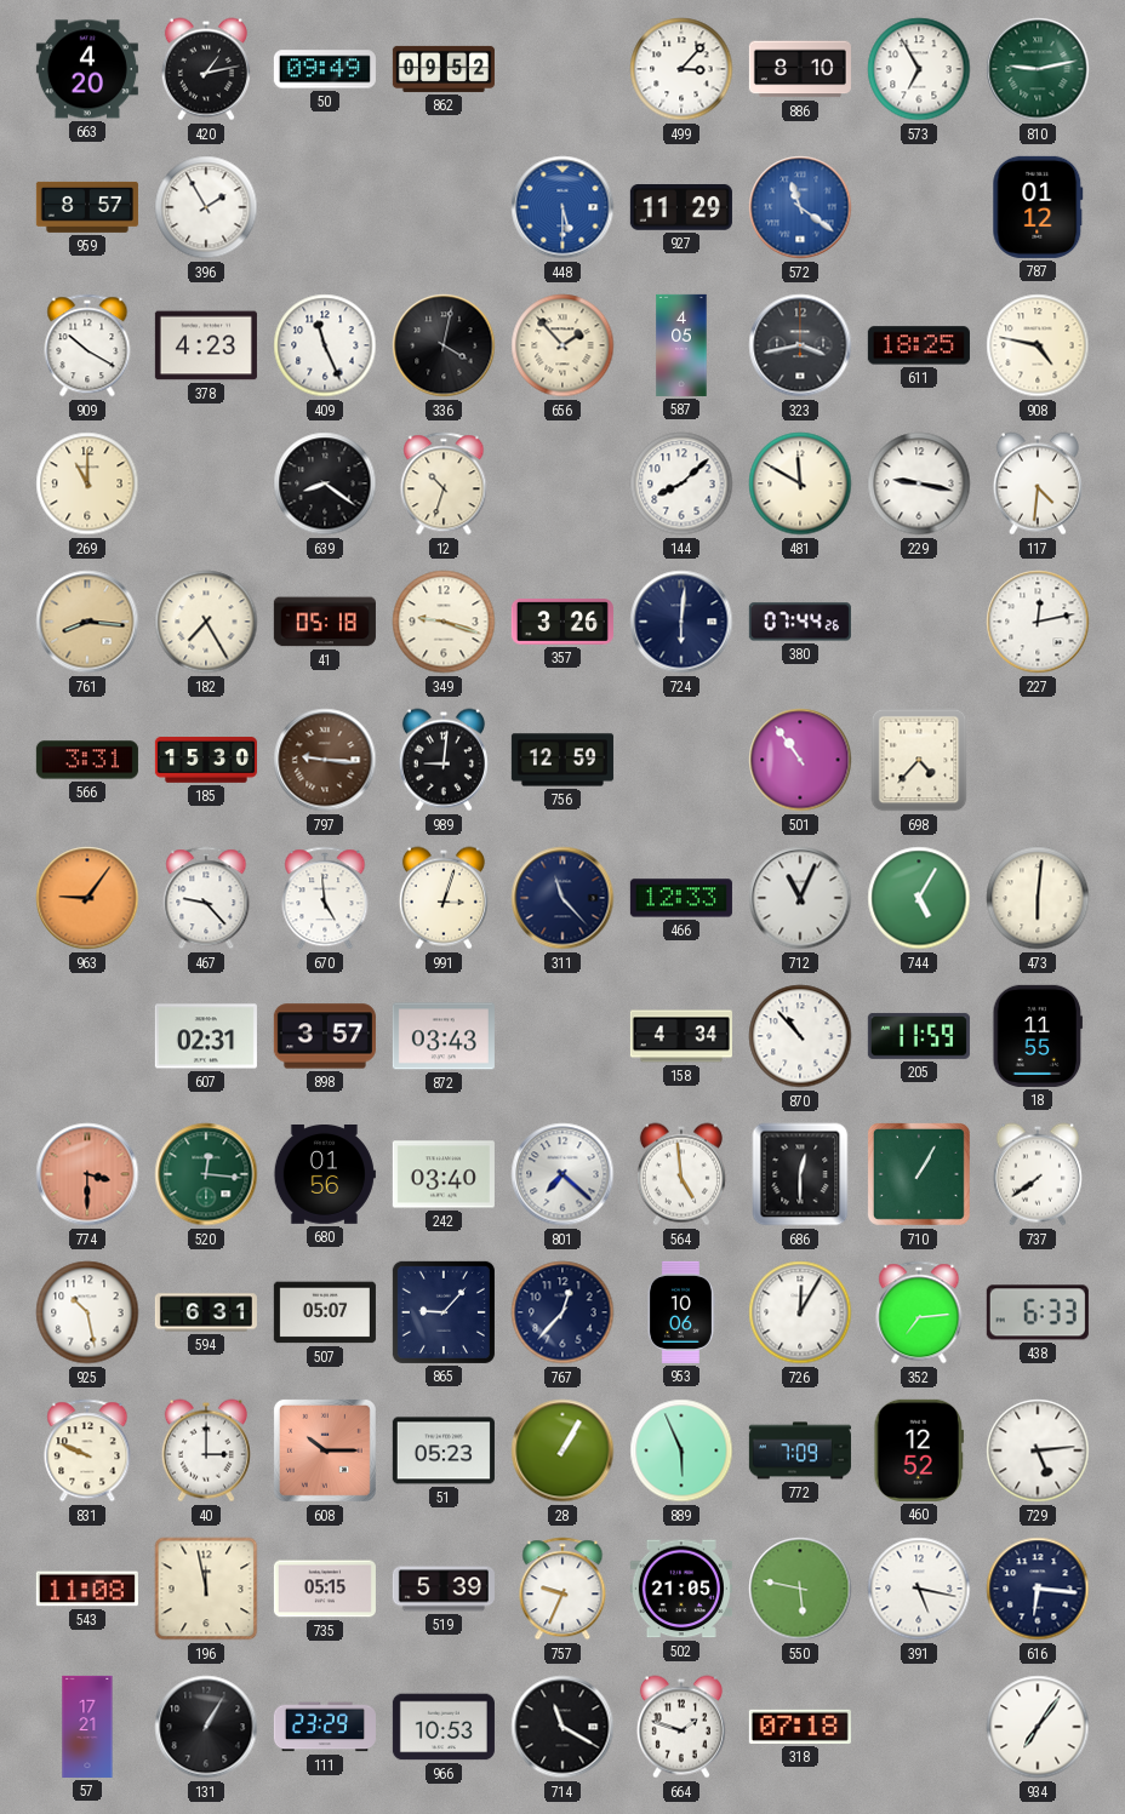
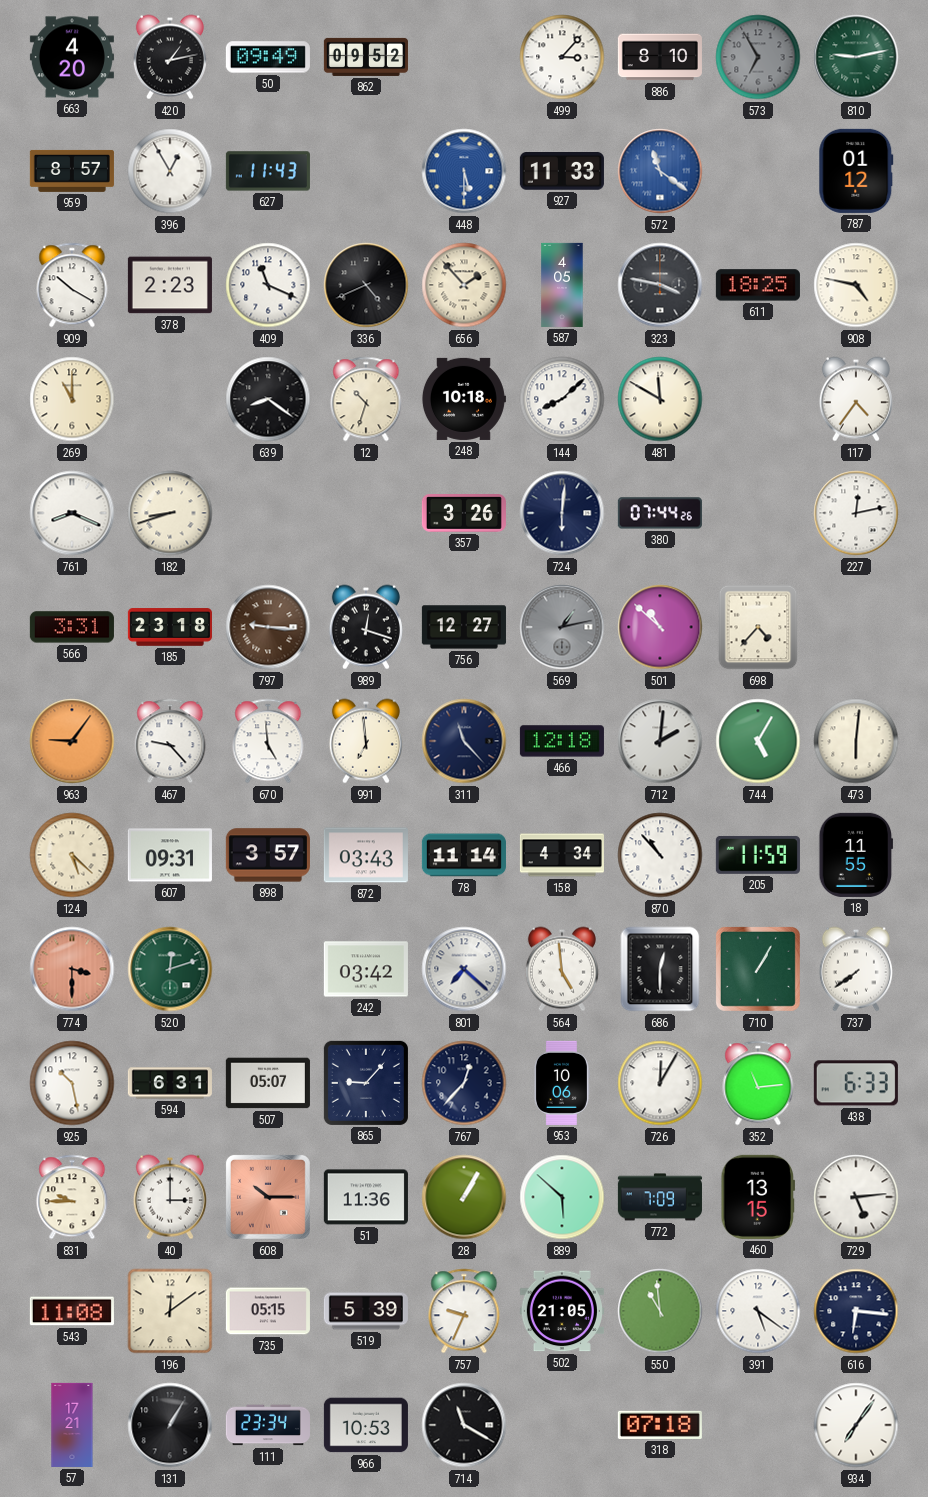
573 dial: white -> grey (758, 57)
396: 1:55 -> 12:55 (170, 171)
627: none -> 11:43 (268, 171)
927: 11:29 -> 11:33 (562, 171)
378: 4:23 -> 2:23 (170, 285)
409: 11:26 -> 11:19 (268, 285)
336: 4:02 -> 4:41 (366, 285)
323: 3:43 -> 3:47 (660, 285)
248: none -> 10:18 (463, 399)
229: 9:17 -> none (919, 483)
117: 4:31 -> 4:36 (856, 399)
761: 8:16 -> 8:19 (72, 513)
761 dial: champagne -> white (72, 513)
182: 7:25 -> 8:42 (170, 513)
41: 05:18 -> none (325, 622)
349: 9:18 -> none (444, 622)
185: 15:30 -> 23:18 (170, 627)
989: 9:01 -> 12:18 (366, 627)
756: 12:59 -> 12:27 (464, 627)
569: none -> 1:13 (562, 627)
501: 10:54 -> 10:52 (660, 627)
991: 3:03 -> 6:59 (366, 741)
466: 12:33 -> 12:18 (562, 741)
712: 11:04 -> 2:01 (660, 741)
124: none -> 5:22 (72, 855)
607: 02:31 -> 09:31 (170, 855)
78: none -> 11:14 (464, 855)
520: 12:16 -> 12:12 (170, 969)
680: 01:56 -> none (325, 1175)
242: 03:40 -> 03:42 (366, 969)
352: 7:14 -> 11:14 (758, 1083)
831: 9:49 -> 9:45 (72, 1197)
51: 05:23 -> 11:36 (366, 1197)
889: 5:56 -> 5:52 (562, 1197)
460: 12:52 -> 13:15 (758, 1197)
196: 11:58 -> 12:09 (170, 1311)
550: 5:47 -> 10:59 (660, 1311)
391: 5:17 -> 5:21 (758, 1311)
111: 23:29 -> 23:34 (268, 1425)
664: 1:48 -> none (681, 1727)
